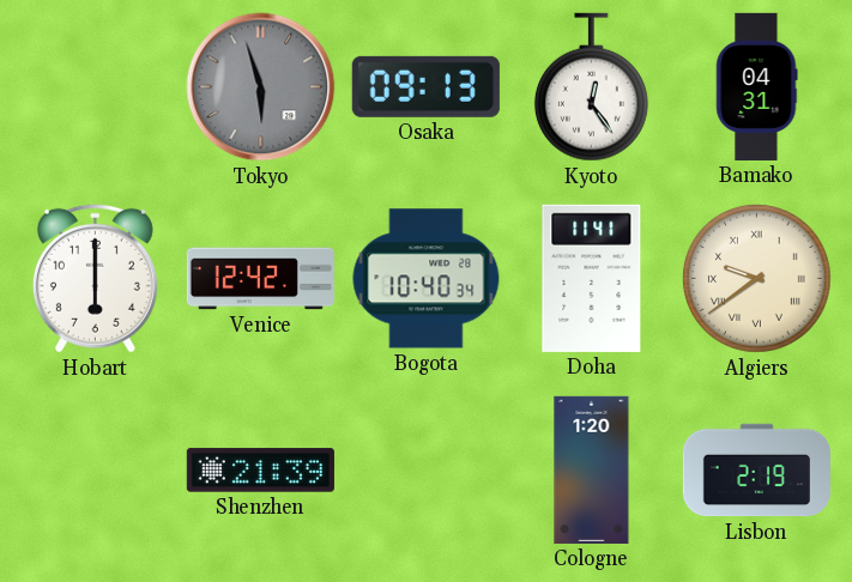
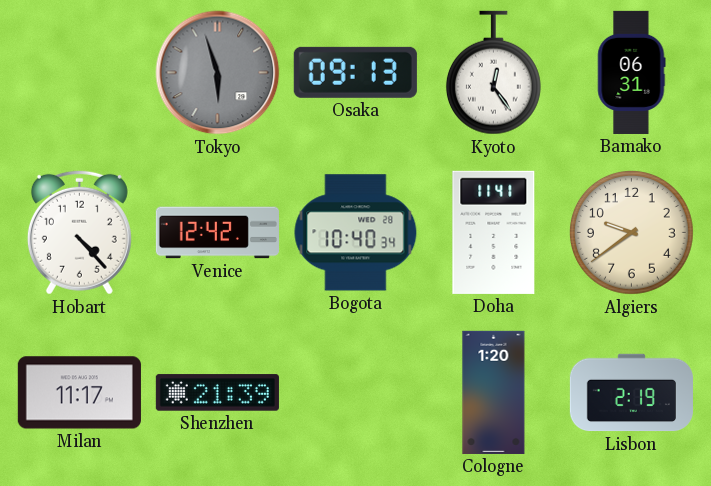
Bamako: 04:31 -> 06:31 (631, 72)
Hobart: 6:00 -> 4:23 (79, 232)
Algiers numerals: Roman -> Arabic (631, 232)
Milan: none -> 11:17 (79, 393)
